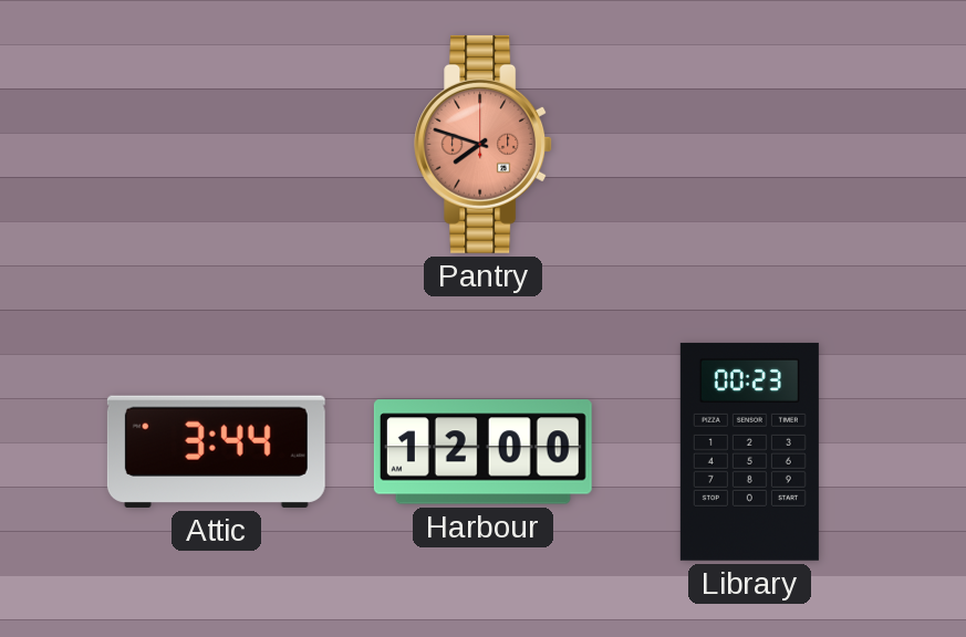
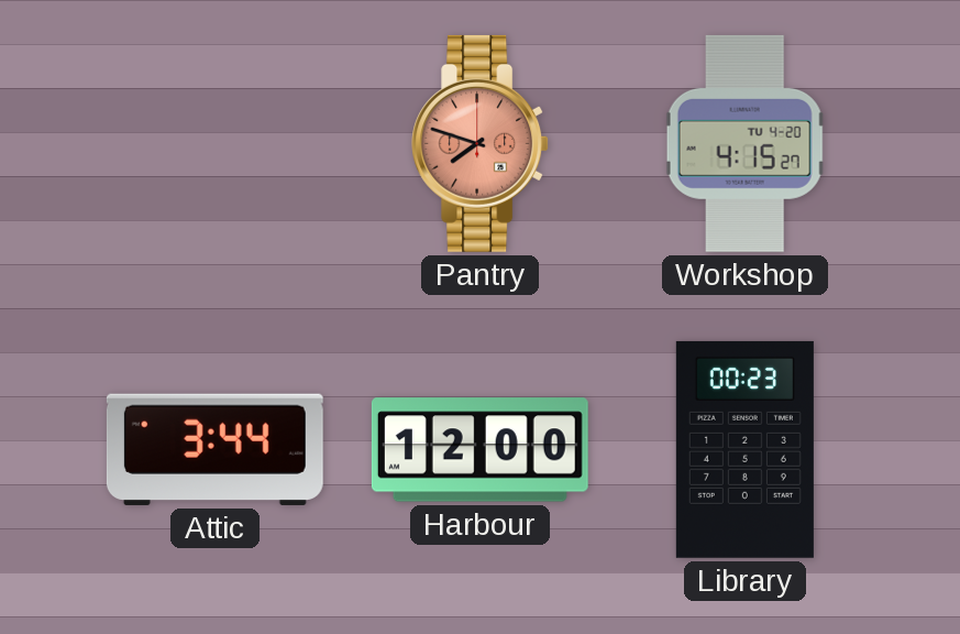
Workshop: none -> 4:15 (744, 143)
